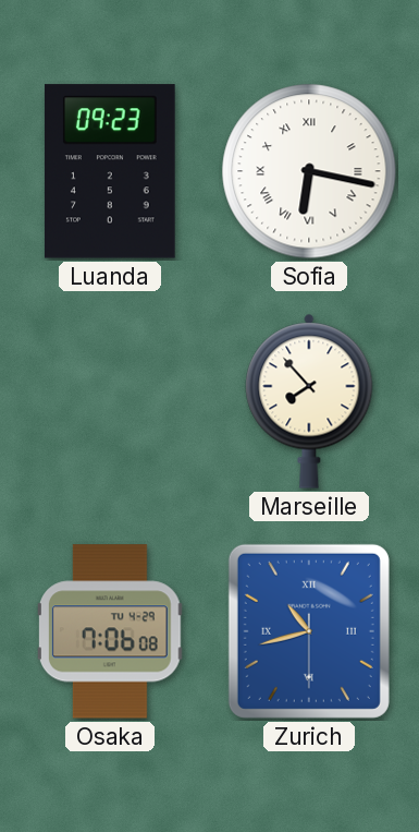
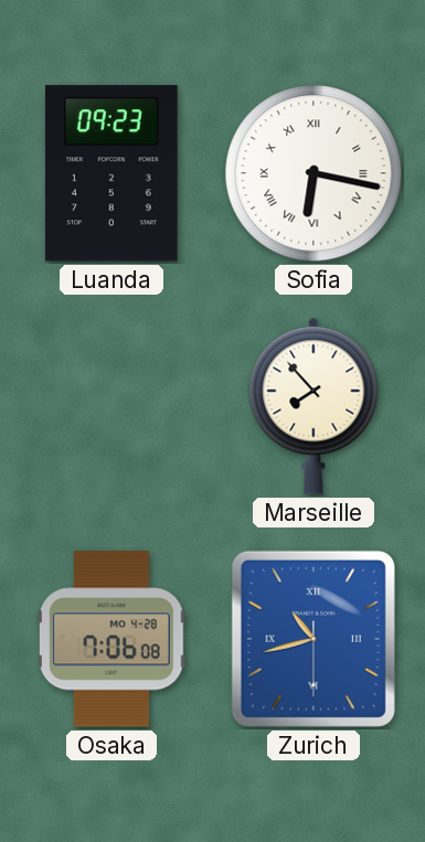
Osaka date: TU 4-29 -> MO 4-28 (111, 639)
